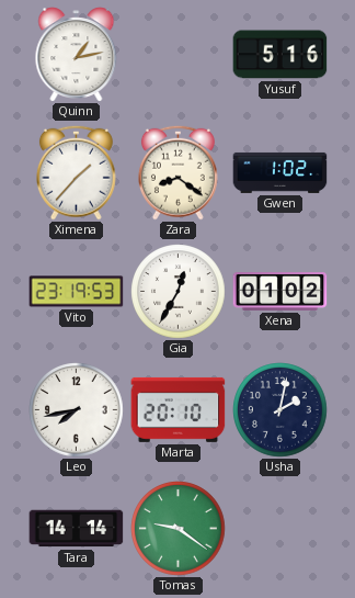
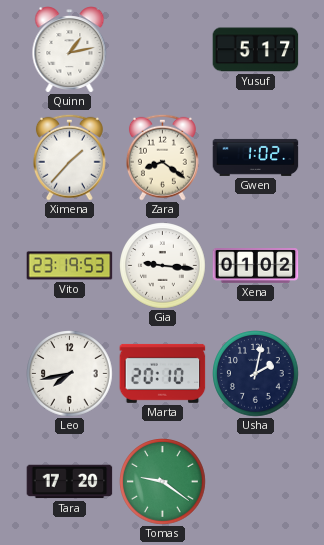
Yusuf: 5:16 -> 5:17 (256, 50)
Gia: 12:35 -> 9:16 (163, 266)
Tara: 14:14 -> 17:20 (70, 482)
